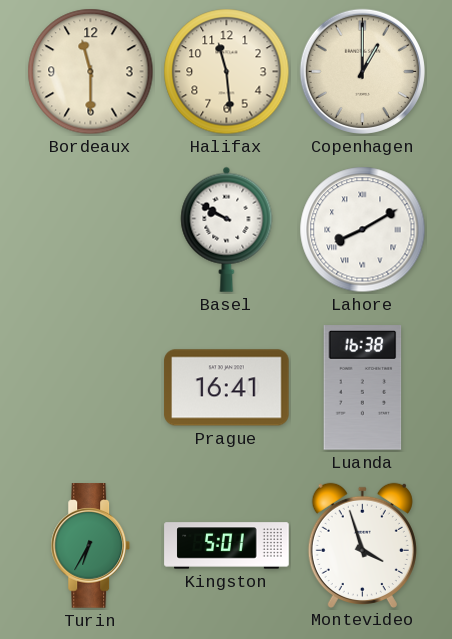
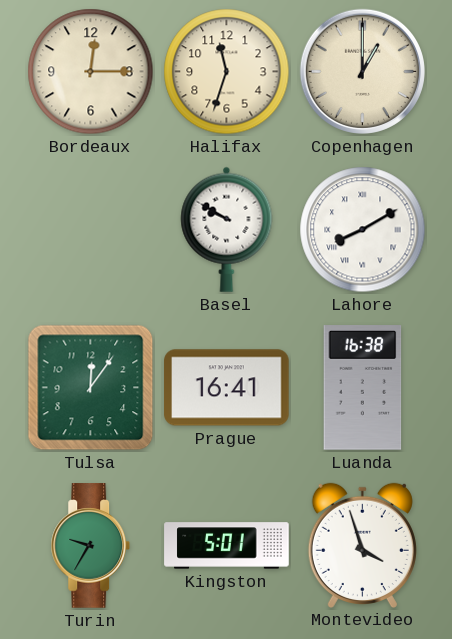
Bordeaux: 11:30 -> 12:15 (91, 72)
Halifax: 11:29 -> 11:33 (227, 72)
Tulsa: none -> 12:06 (91, 388)
Turin: 6:35 -> 9:35 (91, 546)
